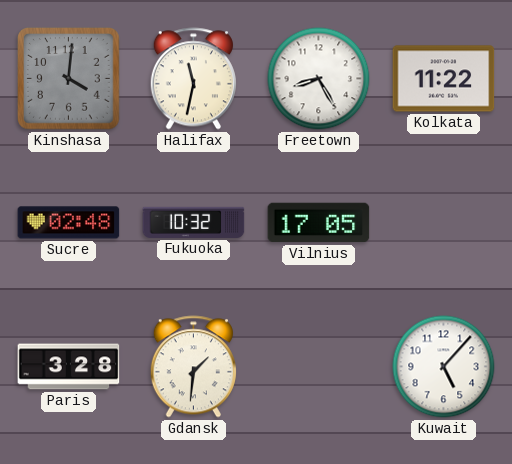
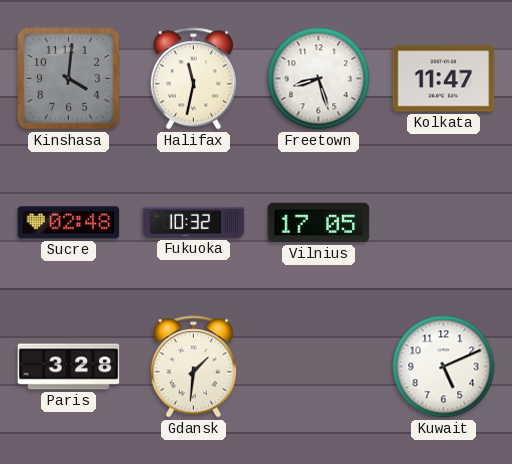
Freetown: 8:25 -> 8:27 (319, 79)
Kolkata: 11:22 -> 11:47 (444, 79)
Kuwait: 5:07 -> 5:11 (444, 367)
